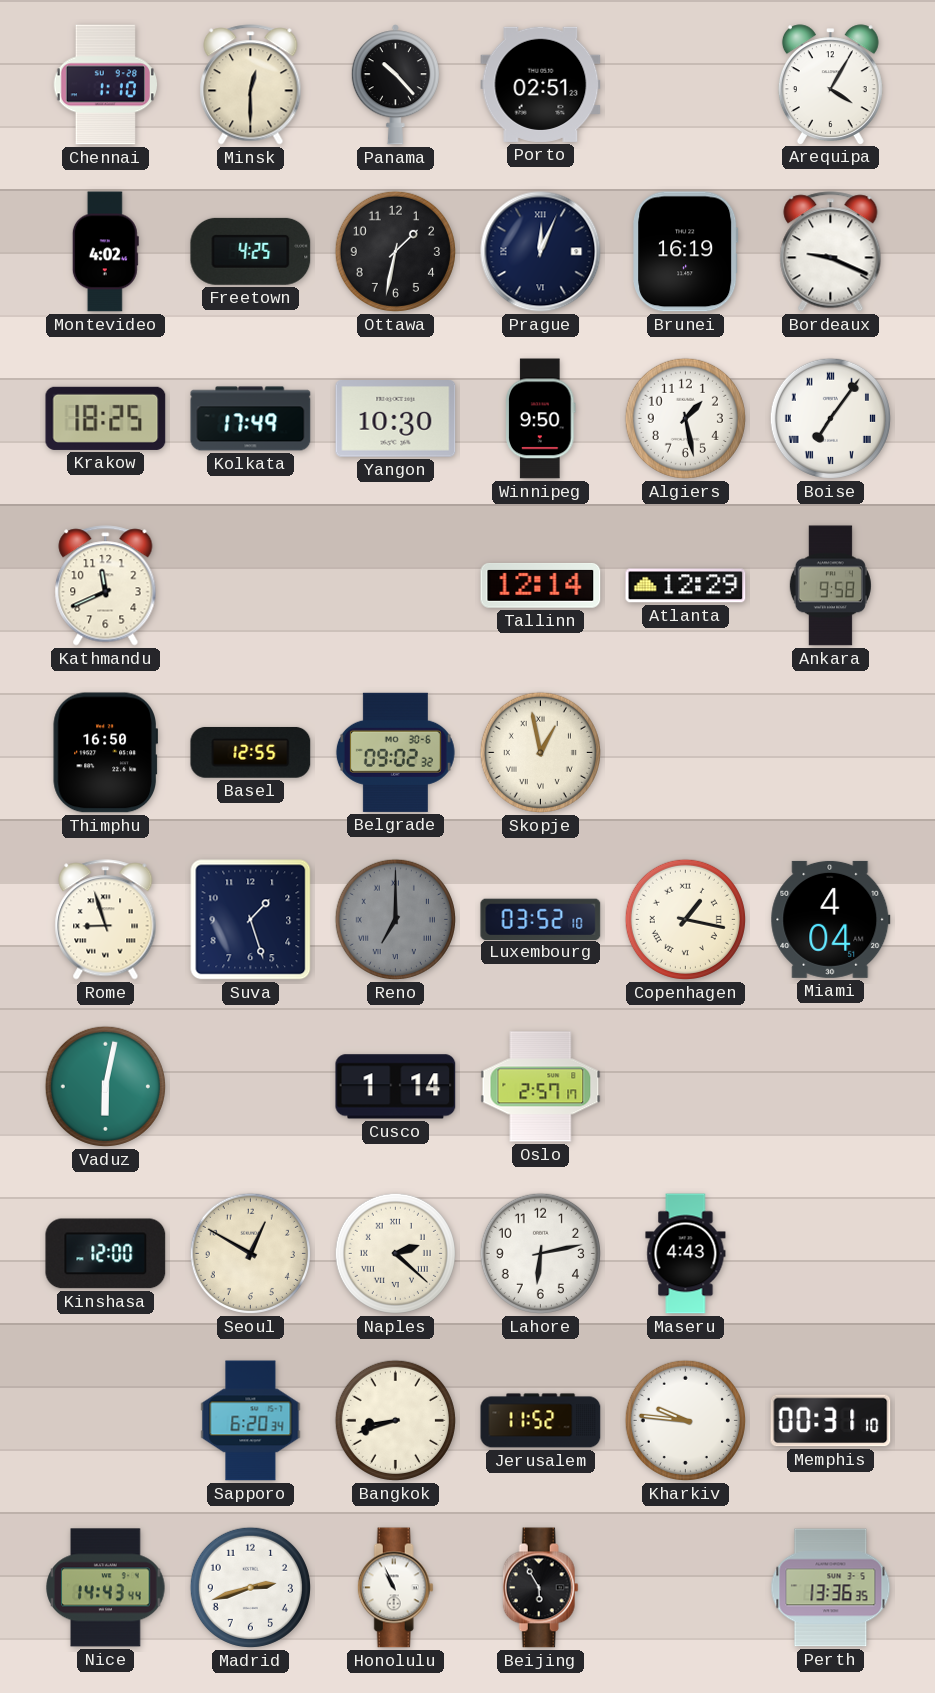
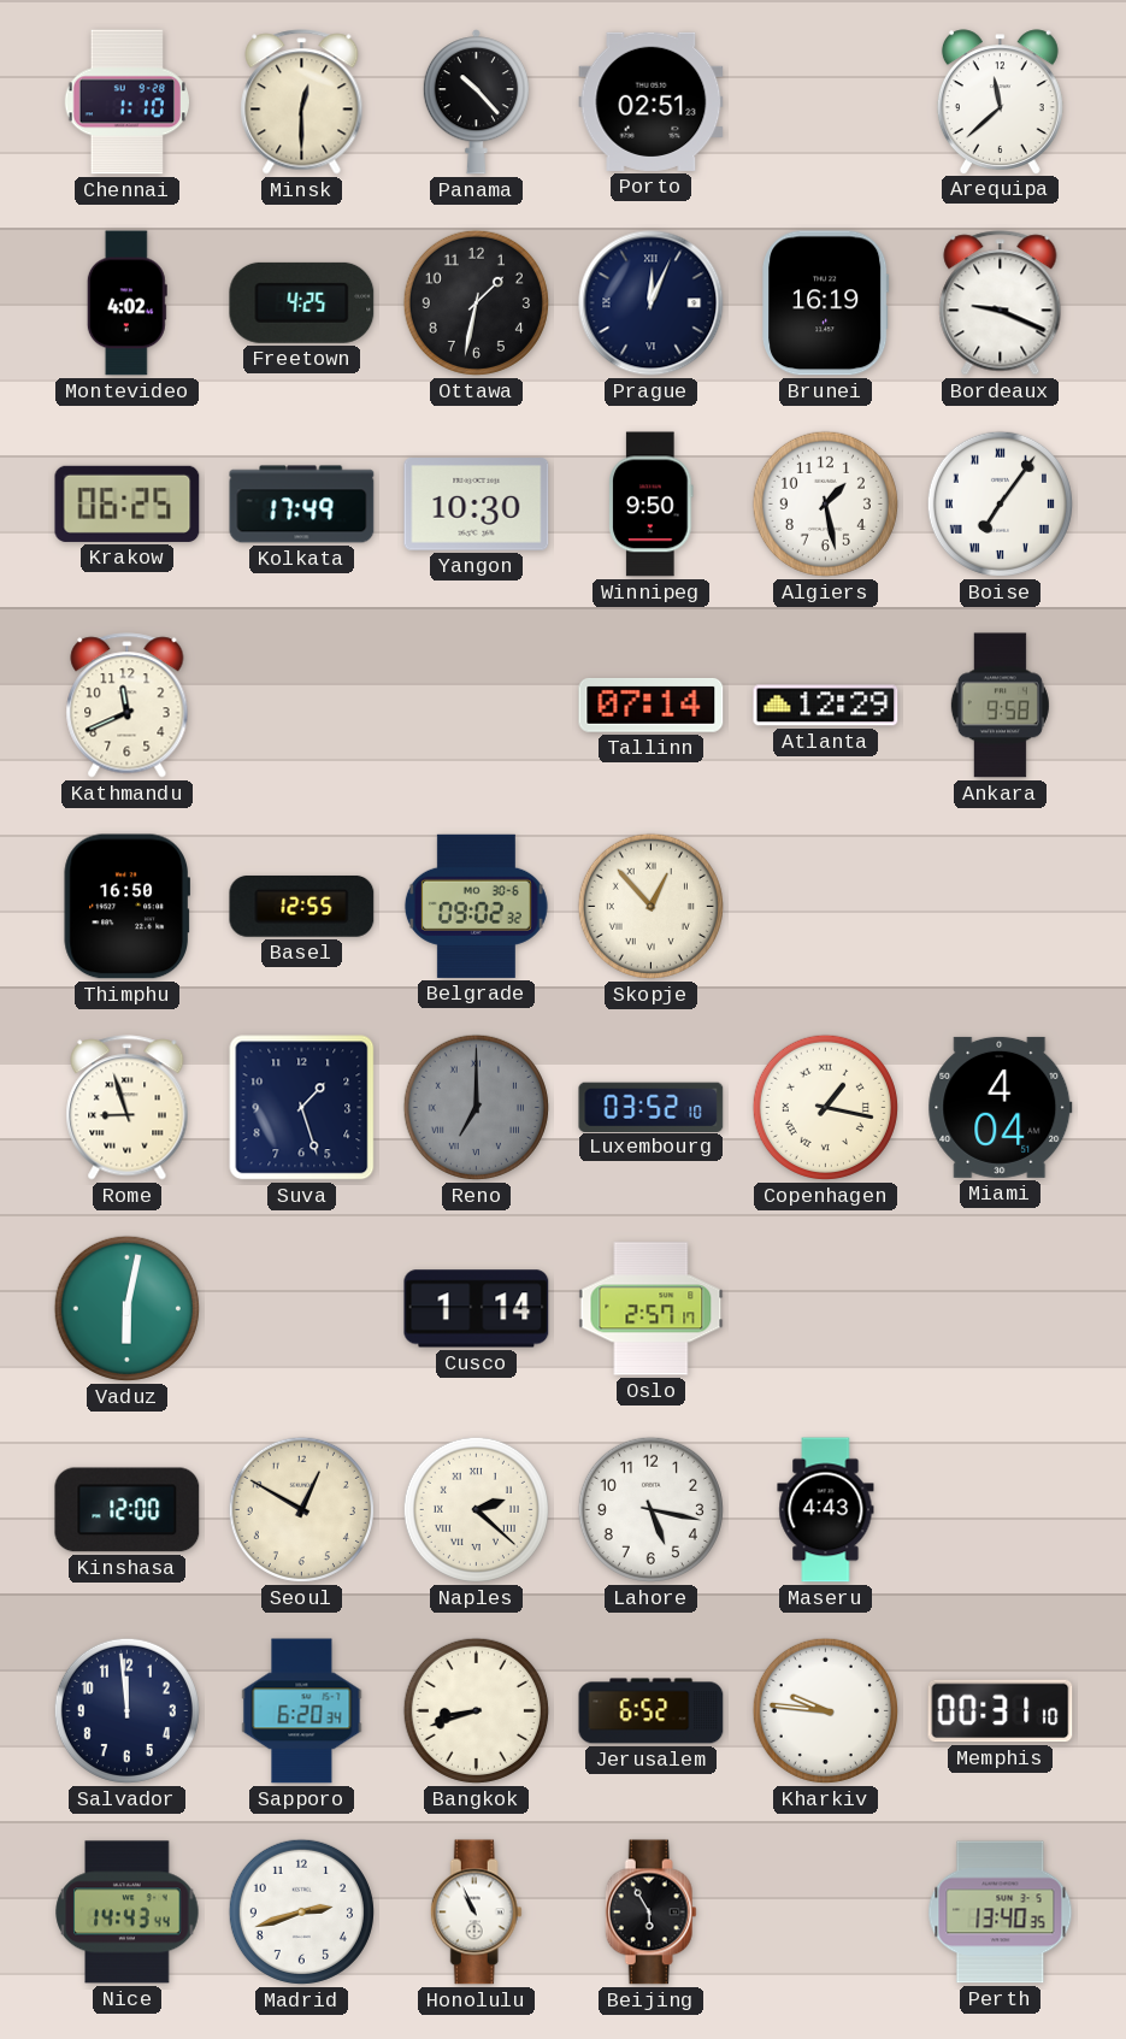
Arequipa: 4:05 -> 11:38 (1000, 101)
Krakow: 18:25 -> 06:25 (128, 503)
Tallinn: 12:14 -> 07:14 (652, 706)
Skopje: 12:58 -> 12:53 (650, 906)
Lahore: 6:13 -> 5:17 (650, 1509)
Salvador: none -> 11:59 (126, 1710)
Jerusalem: 11:52 -> 6:52 (652, 1711)
Perth: 13:36 -> 13:40 (1001, 1913)
